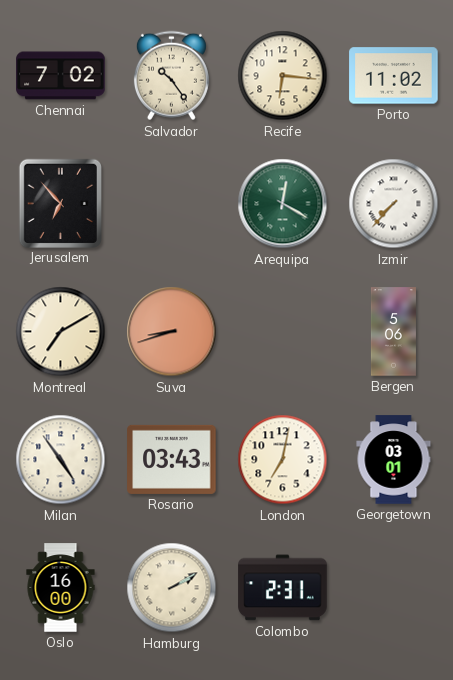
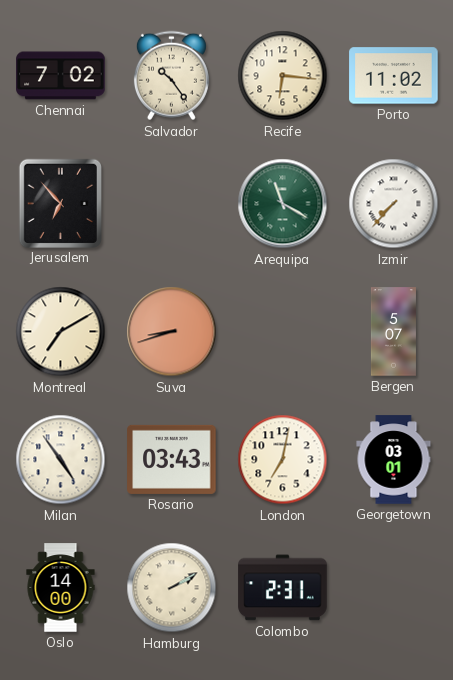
Arequipa: 12:20 -> 11:20 (283, 204)
Bergen: 5:06 -> 5:07 (393, 332)
Oslo: 16:00 -> 14:00 (61, 588)
